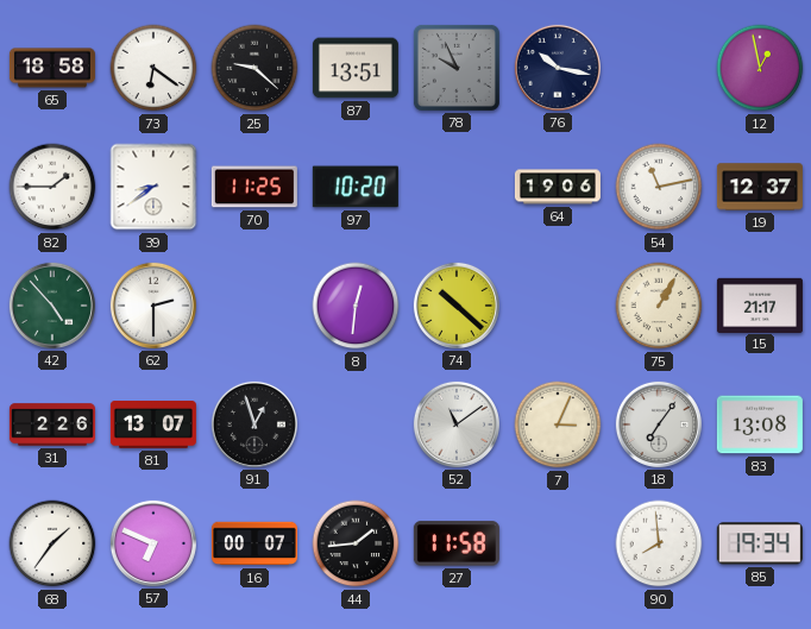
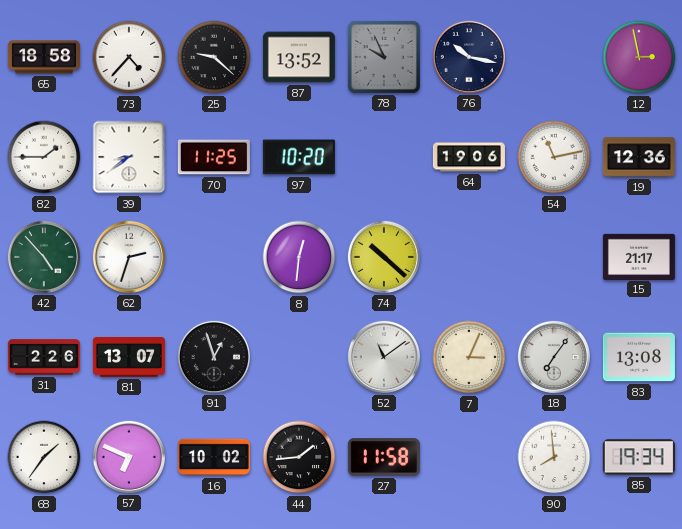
73: 6:21 -> 4:37 (129, 57)
87: 13:51 -> 13:52 (299, 57)
12: 12:58 -> 2:58 (639, 57)
19: 12:37 -> 12:36 (639, 157)
62: 2:30 -> 2:33 (129, 257)
75: 1:05 -> none (659, 306)
16: 00:07 -> 10:02 (214, 457)
